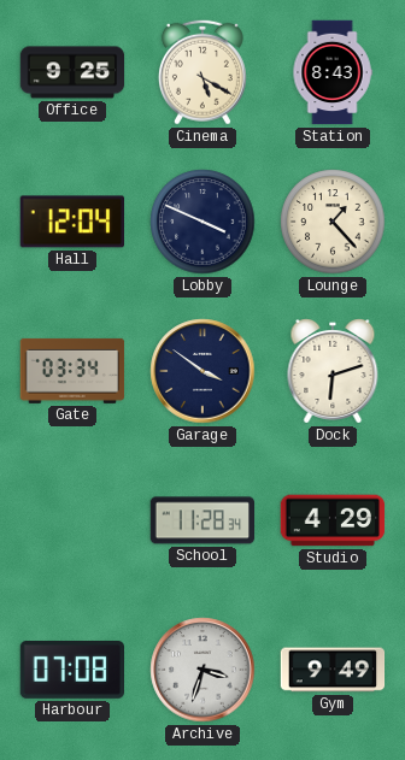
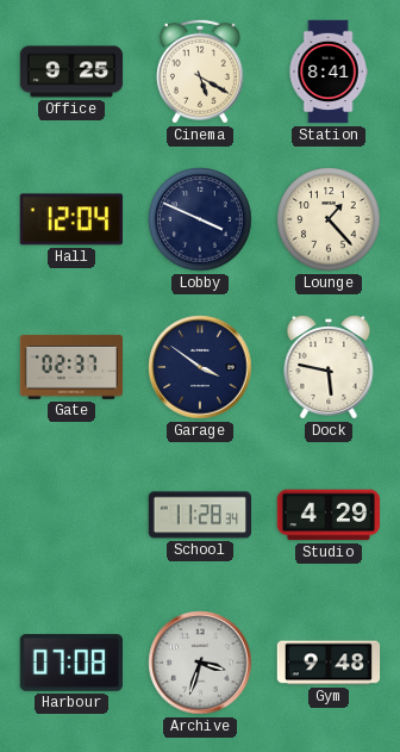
Station: 8:43 -> 8:41 (329, 72)
Gate: 03:34 -> 02:37 (71, 367)
Dock: 6:12 -> 5:47 (329, 368)
Gym: 9:49 -> 9:48 (329, 663)
